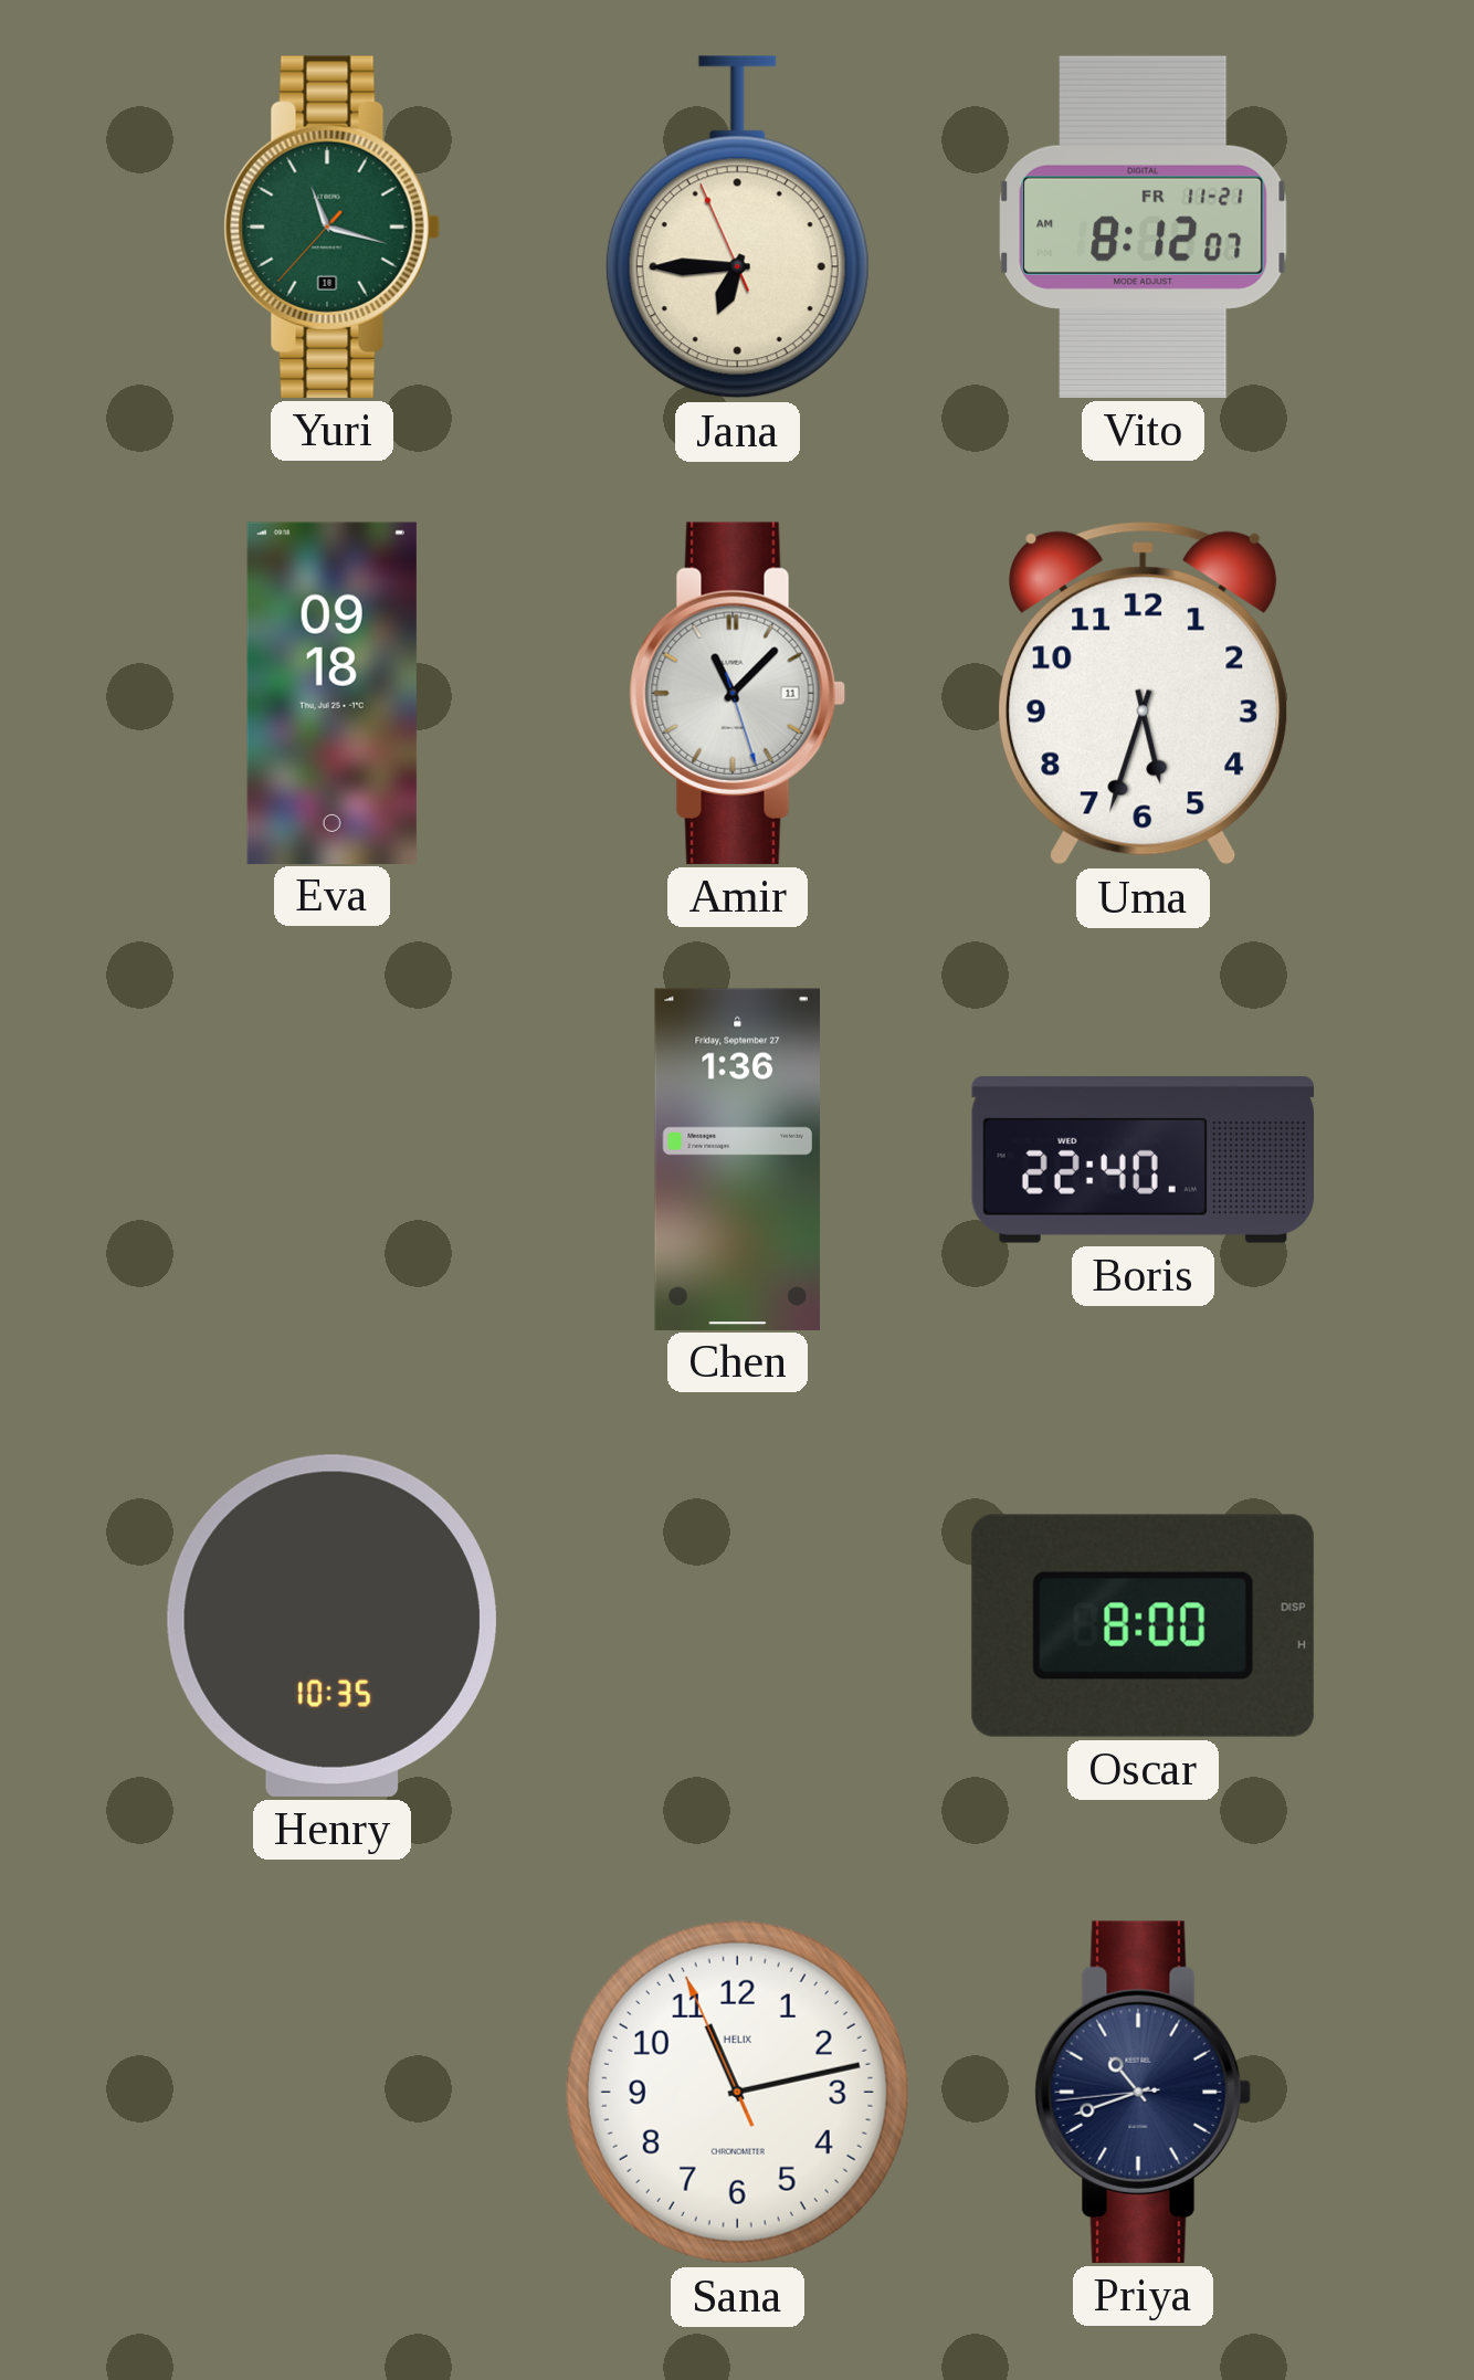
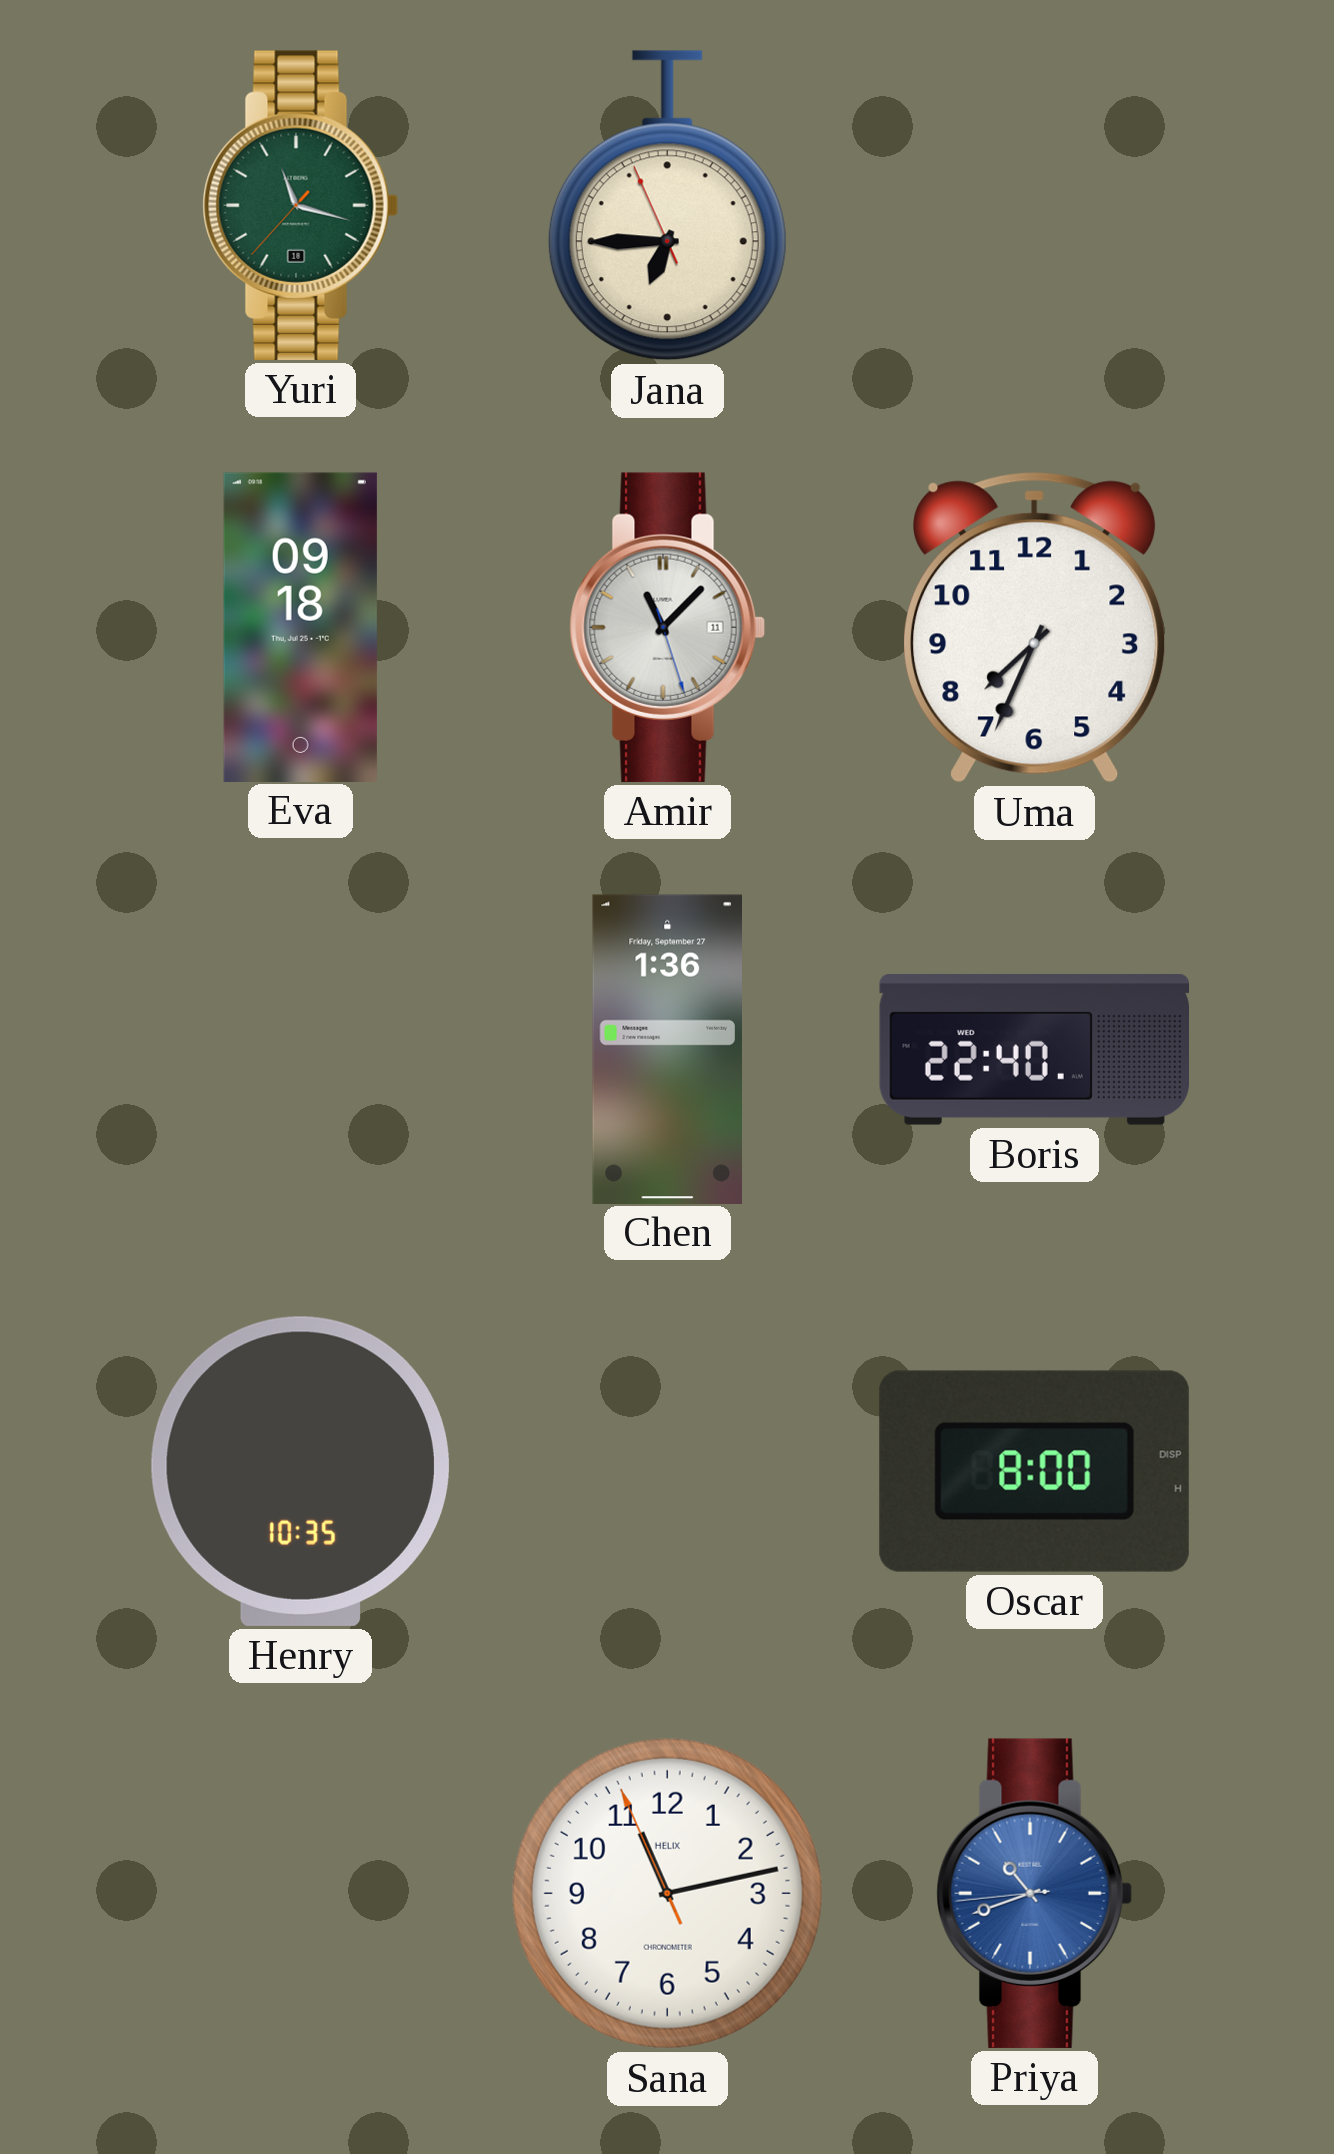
Vito: 8:12 -> none (1144, 227)
Uma: 5:33 -> 7:34 (1035, 628)
Priya dial: navy -> blue (1034, 1893)
